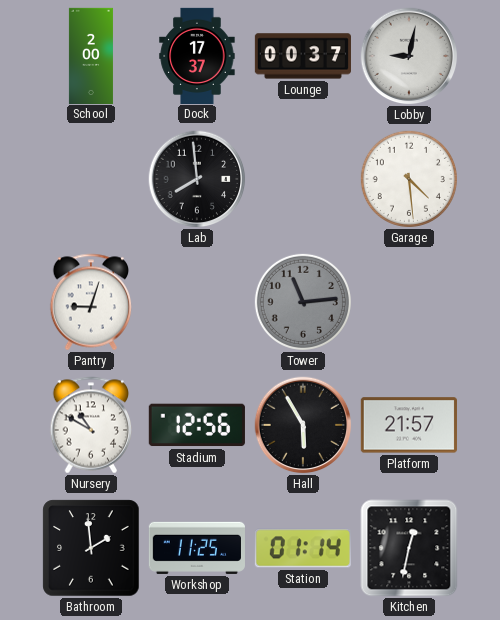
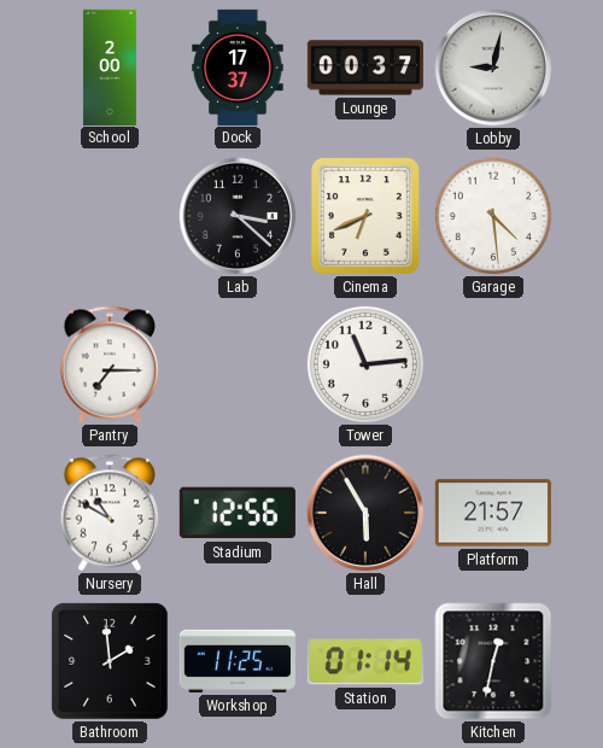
Lab: 7:59 -> 3:22 (238, 216)
Cinema: none -> 6:41 (365, 216)
Pantry: 9:03 -> 7:15 (110, 364)
Tower dial: grey -> white (365, 364)
